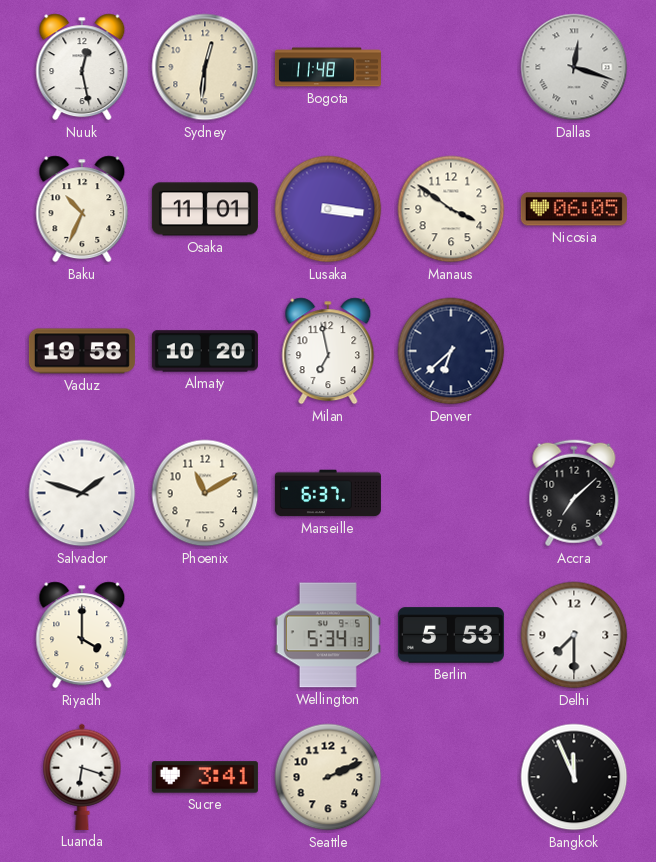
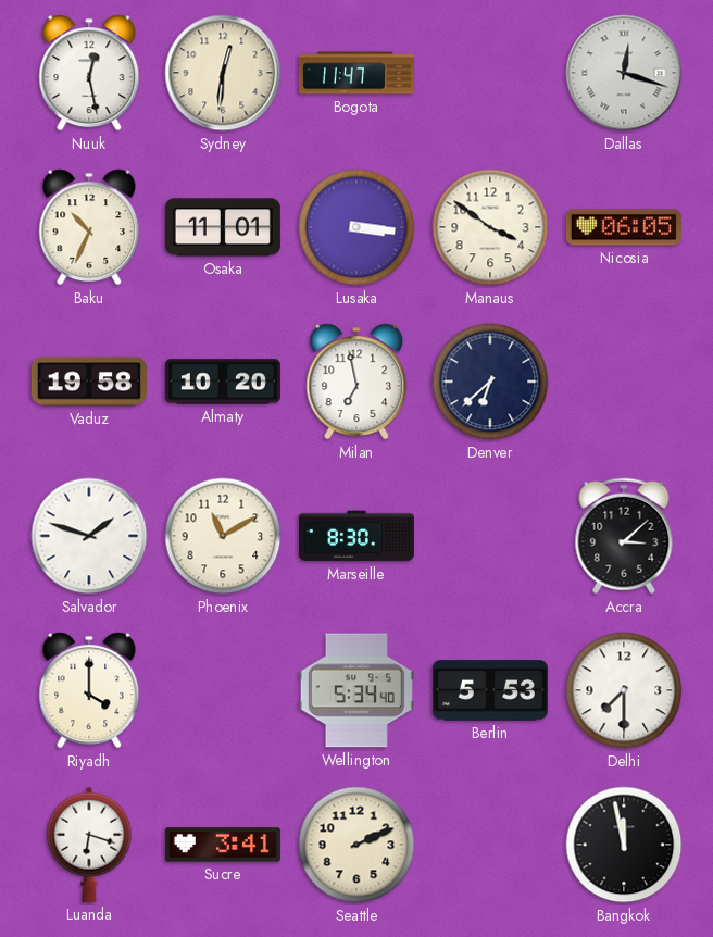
Bogota: 11:48 -> 11:47 (356, 73)
Marseille: 6:37 -> 8:30 (356, 536)
Accra: 7:08 -> 3:08 (624, 536)
Wellington: 5:34:13 -> 5:34:40 (356, 690)
Bangkok: 11:56 -> 11:58 (624, 845)
